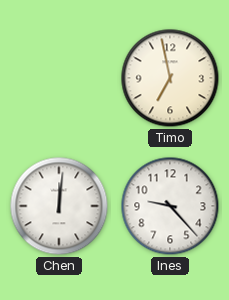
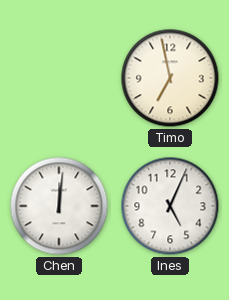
Ines: 9:23 -> 5:04 (170, 206)
